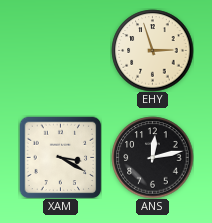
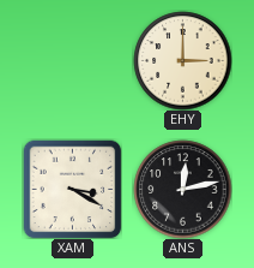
EHY: 2:57 -> 3:00 (182, 60)
